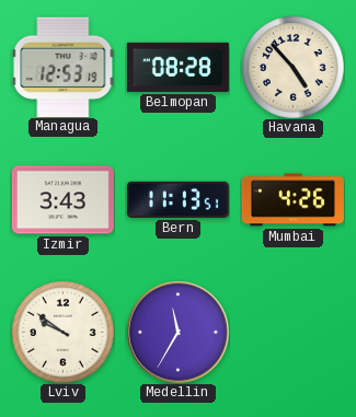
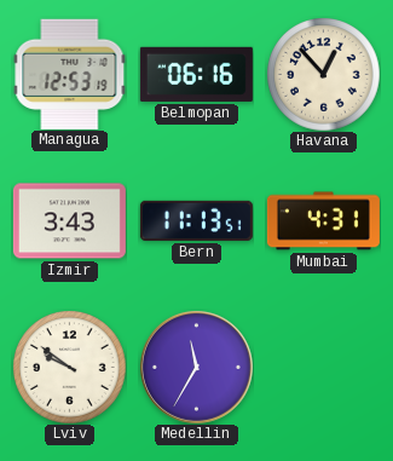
Belmopan: 08:28 -> 06:16 (196, 74)
Havana: 4:53 -> 12:53 (323, 74)
Mumbai: 4:26 -> 4:31 (323, 221)
